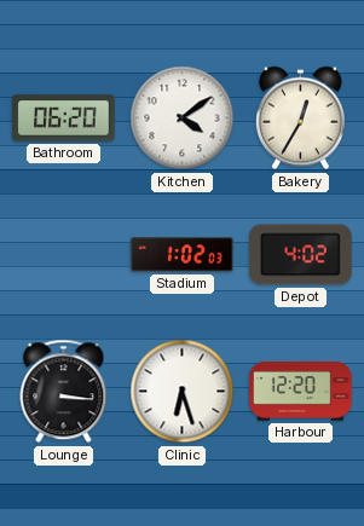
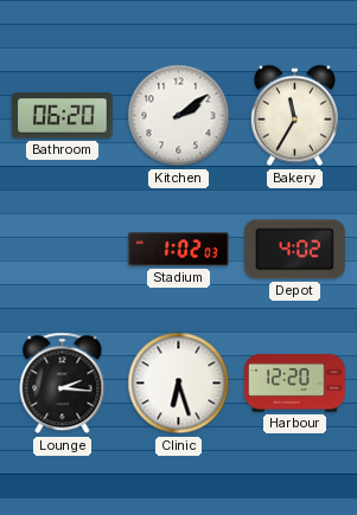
Kitchen: 4:09 -> 2:09 (179, 116)
Bakery: 12:35 -> 11:35 (294, 116)
Lounge: 3:16 -> 2:16 (63, 384)
